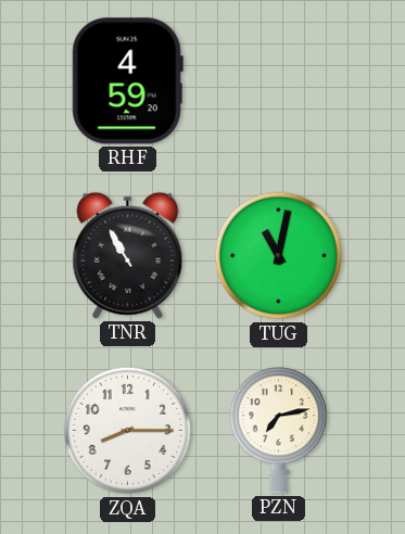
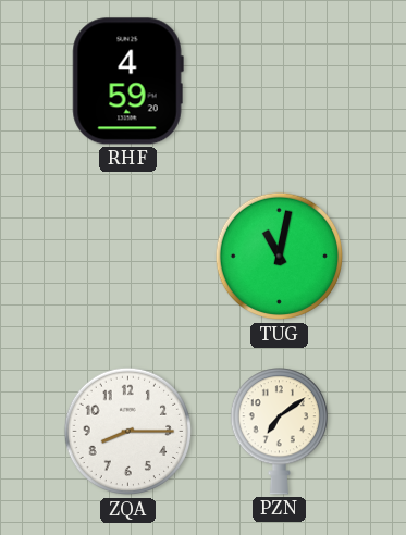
TNR: 10:55 -> none (128, 255)
PZN: 7:13 -> 7:09 (279, 432)
